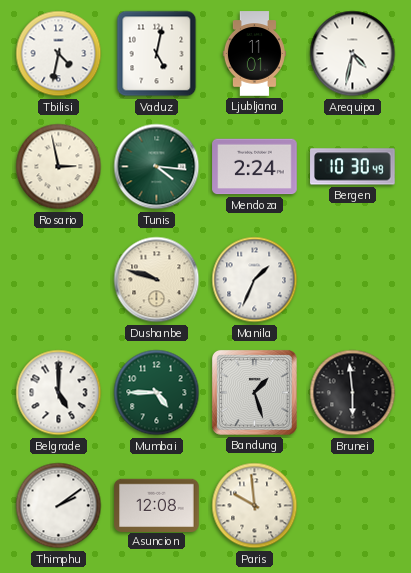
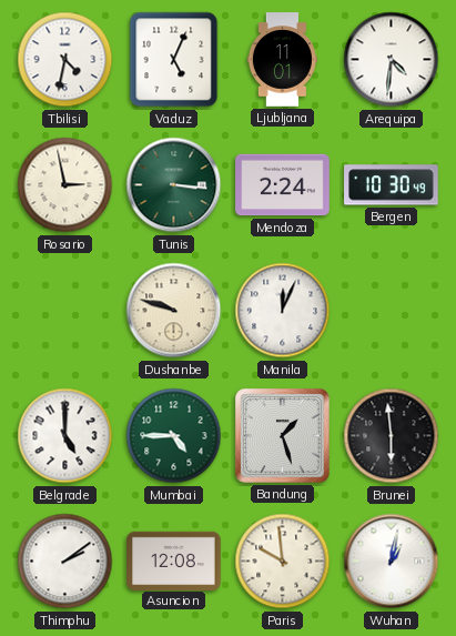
Vaduz: 5:02 -> 5:04 (174, 60)
Arequipa: 4:32 -> 4:31 (392, 60)
Tunis: 4:16 -> 3:16 (174, 185)
Manila: 1:34 -> 12:04 (283, 311)
Wuhan: none -> 1:02 (392, 562)
